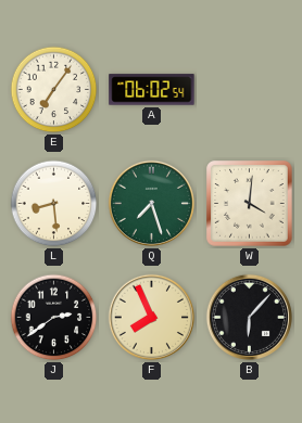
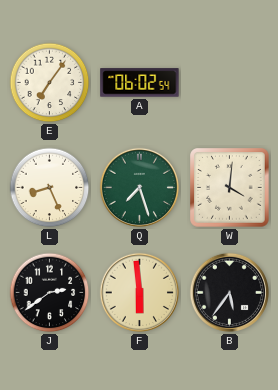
L: 8:29 -> 8:26 (50, 188)
F: 7:56 -> 5:59 (139, 292)
B: 6:07 -> 5:36 (229, 292)
